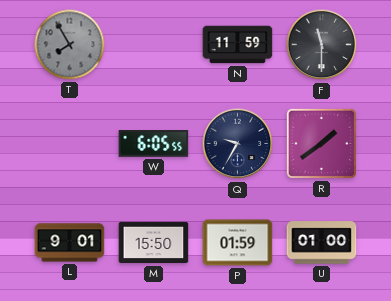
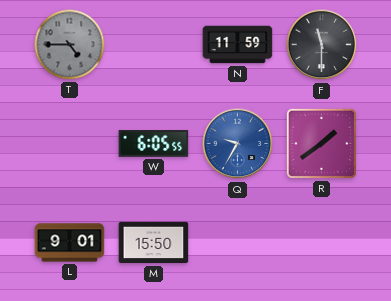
T: 7:55 -> 4:45 (70, 45)
Q dial: navy -> blue (238, 144)
P: 01:59 -> none (238, 243)
U: 01:00 -> none (322, 243)
